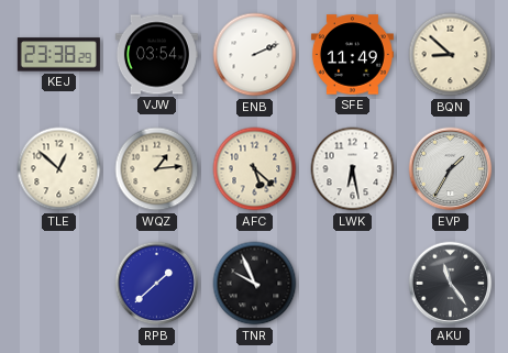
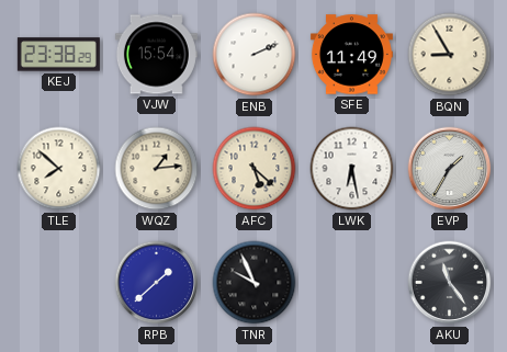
VJW: 03:54 -> 15:54 (156, 55)
BQN: 8:52 -> 8:55 (450, 55)
TLE: 12:52 -> 7:52 (59, 169)
